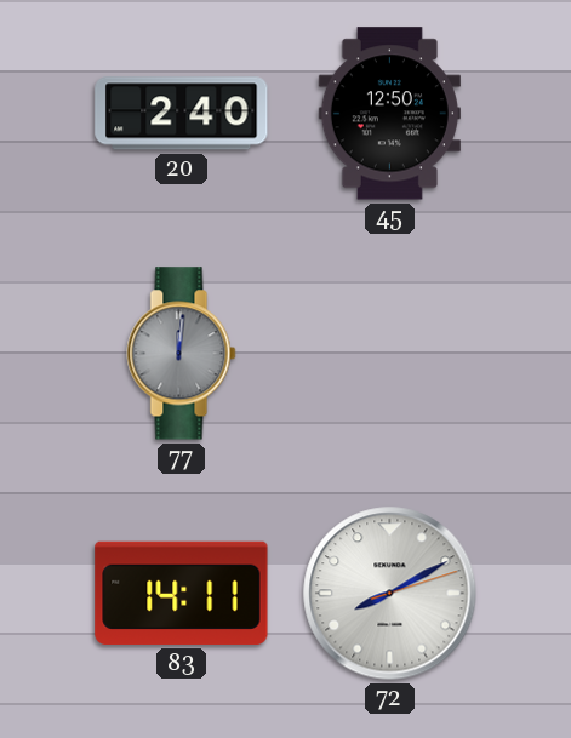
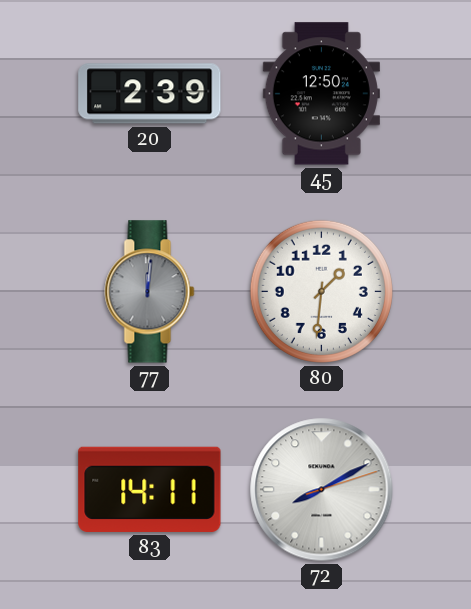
20: 2:40 -> 2:39 (150, 94)
80: none -> 1:31 (321, 291)
